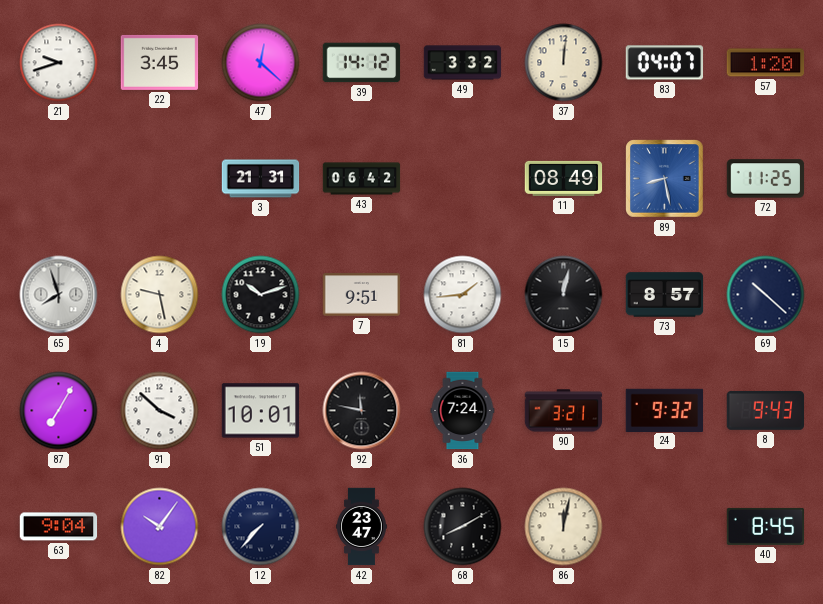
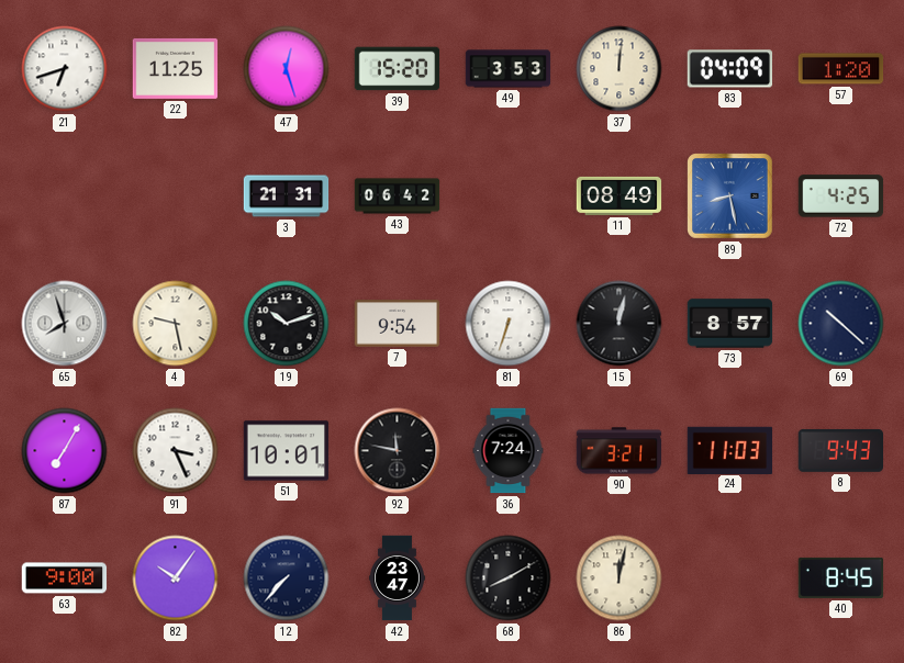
21: 9:42 -> 6:42 (65, 69)
22: 3:45 -> 11:25 (176, 68)
47: 12:22 -> 12:27 (287, 69)
39: 14:12 -> 15:20 (398, 69)
49: 3:32 -> 3:53 (509, 69)
83: 04:07 -> 04:09 (730, 69)
72: 11:25 -> 4:25 (841, 196)
7: 9:51 -> 9:54 (398, 324)
81: 1:44 -> 6:33 (509, 324)
91: 3:52 -> 3:26 (176, 451)
24: 9:32 -> 11:03 (730, 450)
63: 9:04 -> 9:00 (65, 578)
